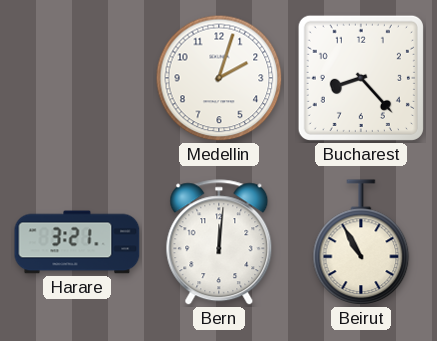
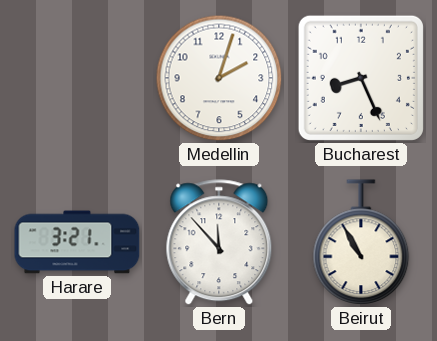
Bucharest: 8:23 -> 8:26 (361, 78)
Bern: 12:01 -> 11:53 (219, 243)
